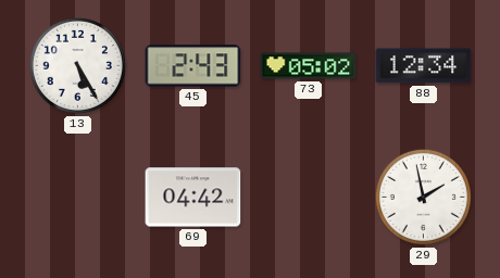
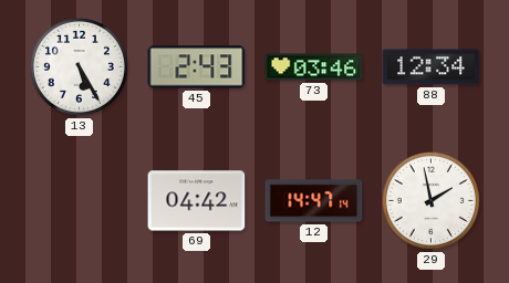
73: 05:02 -> 03:46 (314, 67)
12: none -> 14:47 (314, 201)
